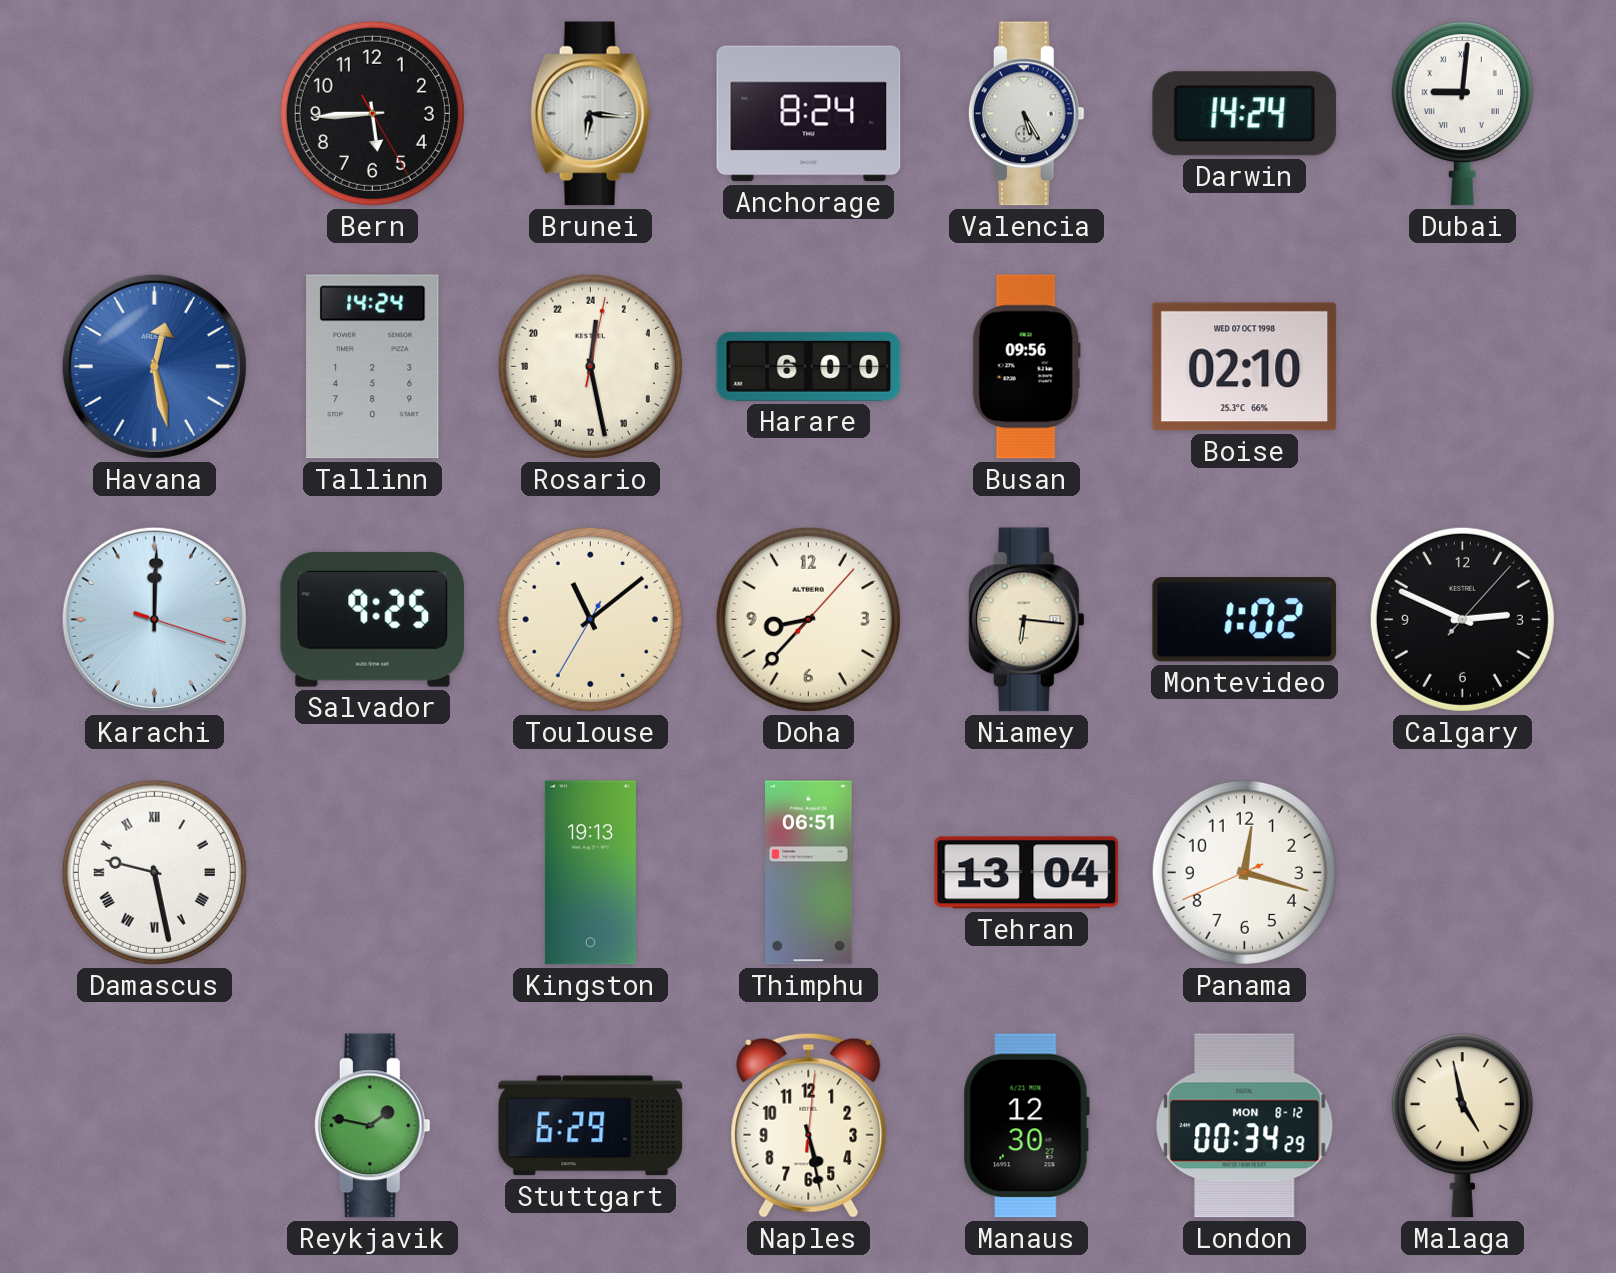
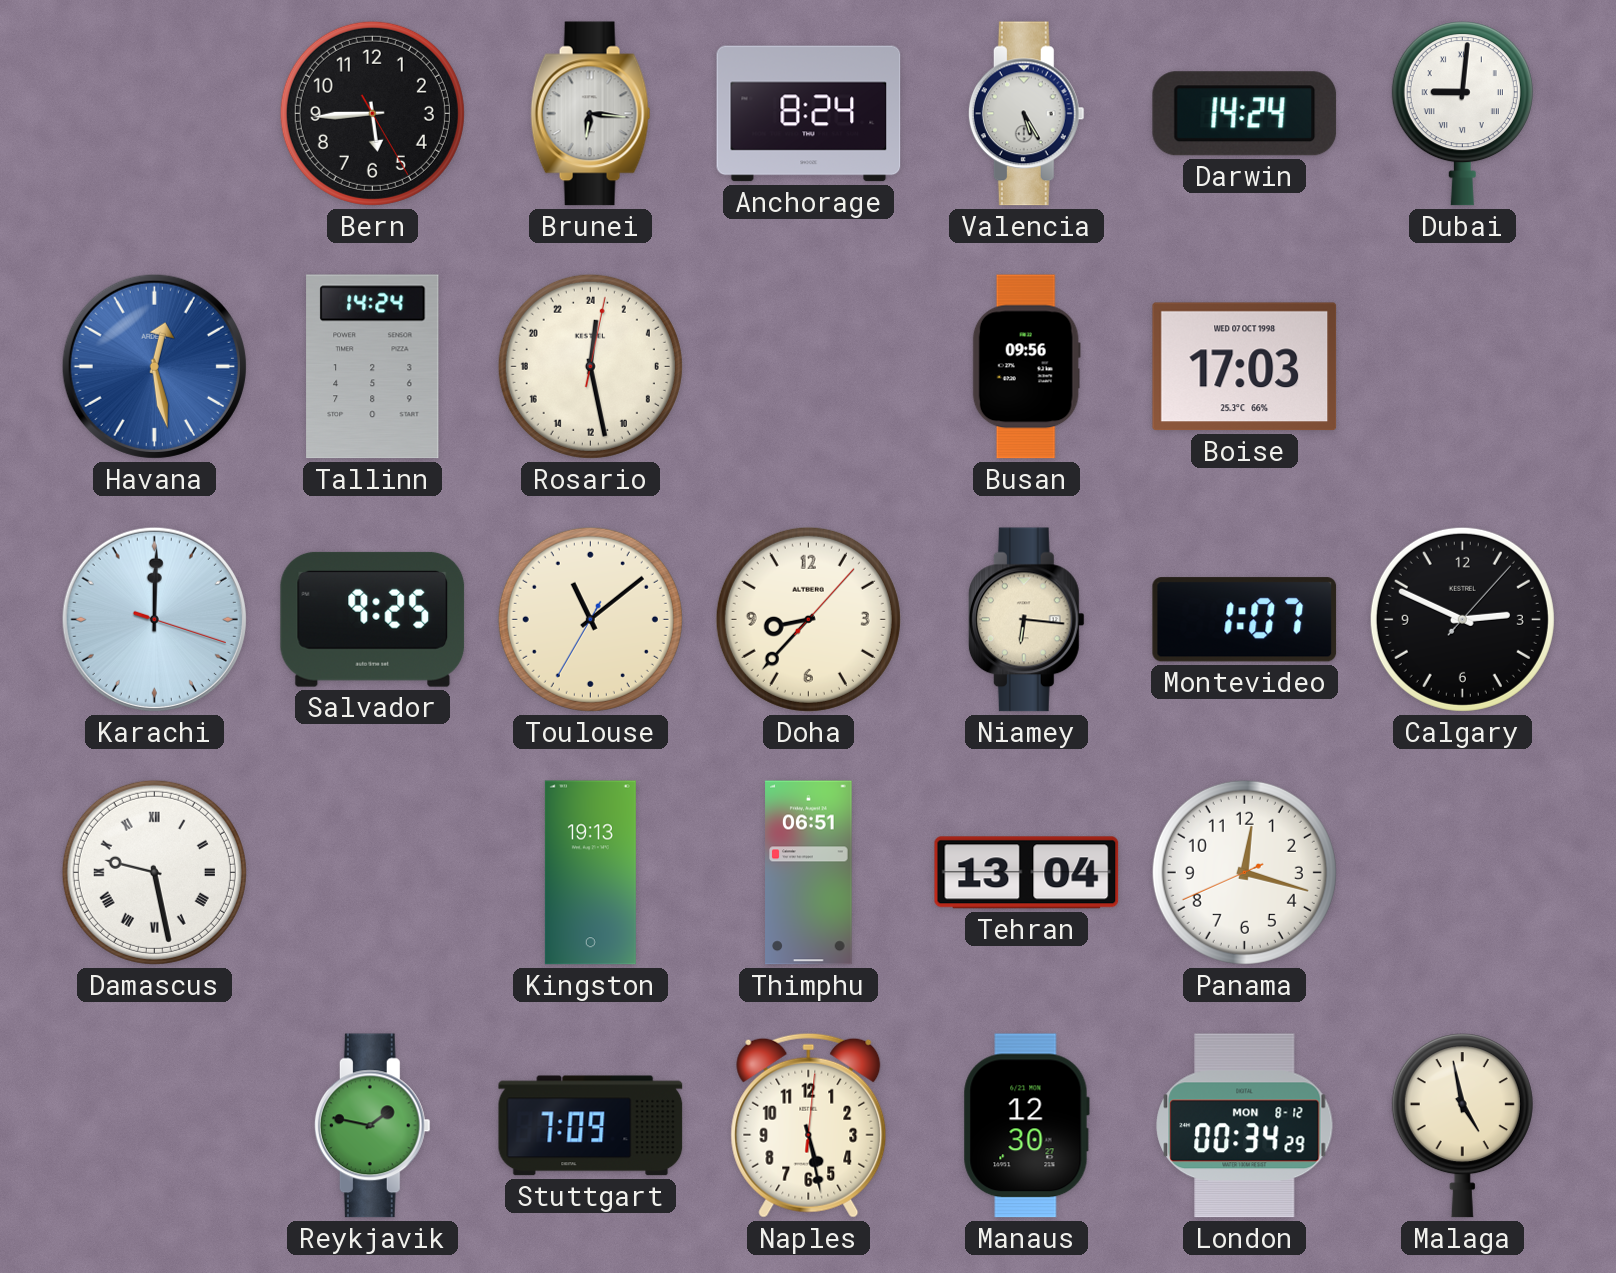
Harare: 6:00 -> none (809, 366)
Boise: 02:10 -> 17:03 (1245, 367)
Montevideo: 1:02 -> 1:07 (1245, 620)
Stuttgart: 6:29 -> 7:09 (591, 1126)
